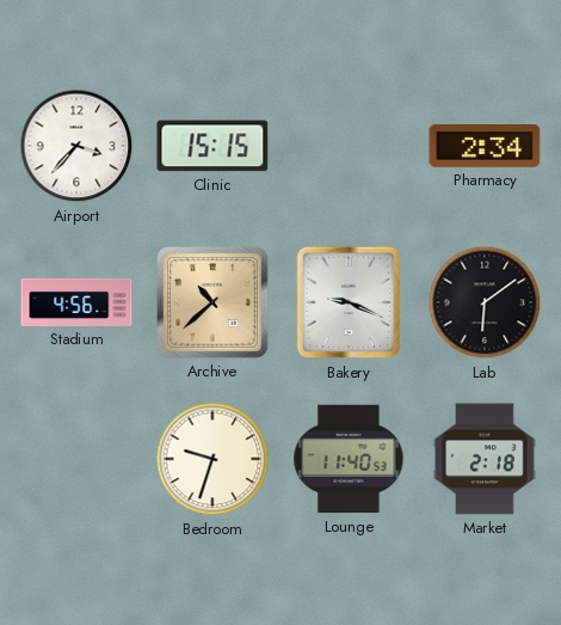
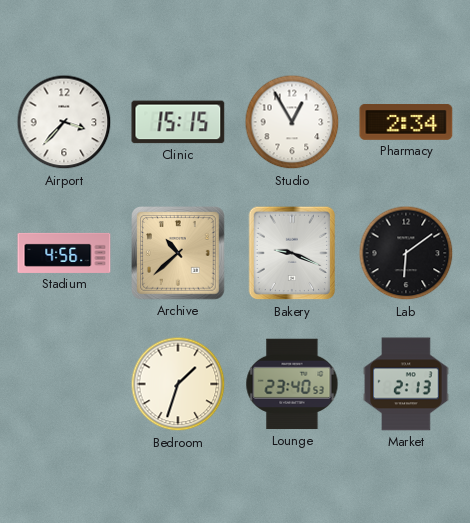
Studio: none -> 12:55 (292, 122)
Bedroom: 9:33 -> 1:33 (178, 384)
Lounge: 11:40 -> 23:40 (292, 384)
Market: 2:18 -> 2:13 (406, 384)
